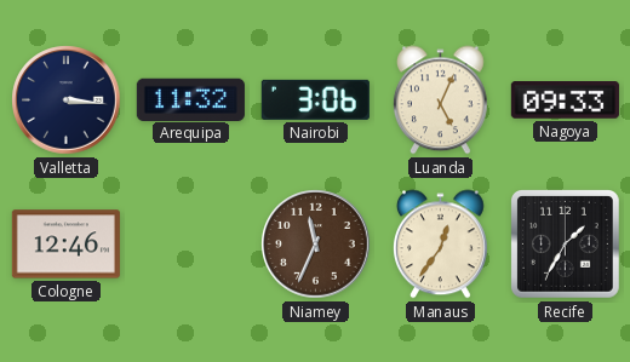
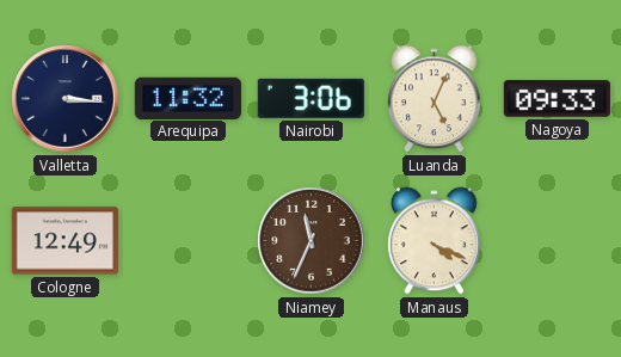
Cologne: 12:46 -> 12:49 (64, 241)
Manaus: 12:36 -> 4:19 (435, 241)
Recife: 1:35 -> none (566, 245)
